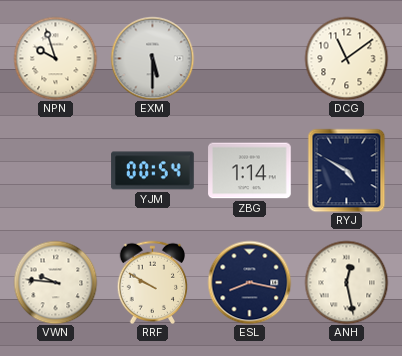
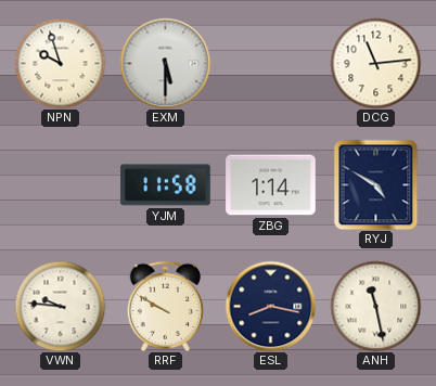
DCG: 11:09 -> 11:14 (375, 63)
YJM: 00:54 -> 11:58 (166, 185)
ANH: 12:28 -> 11:28 (375, 306)
